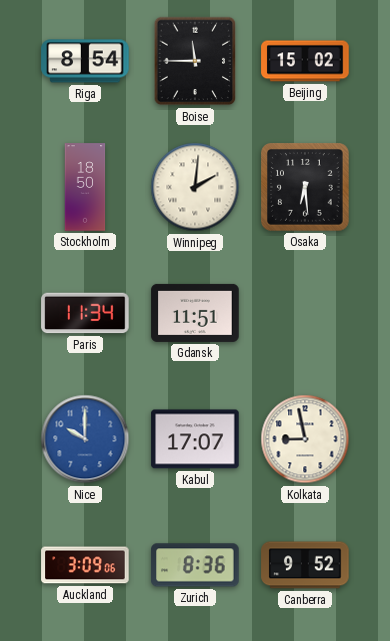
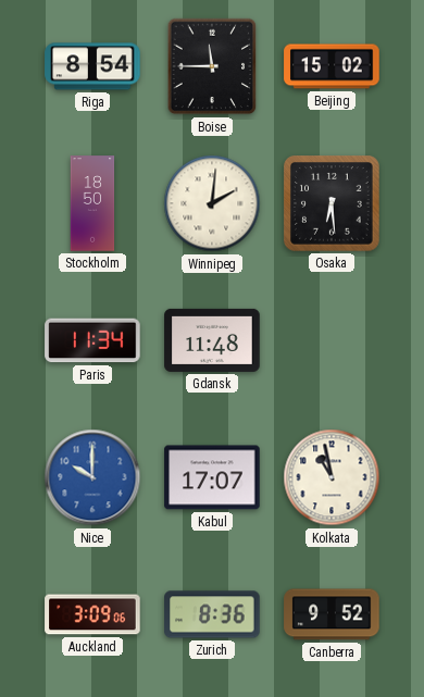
Gdansk: 11:51 -> 11:48 (212, 340)
Kolkata: 8:58 -> 10:58 (332, 477)
